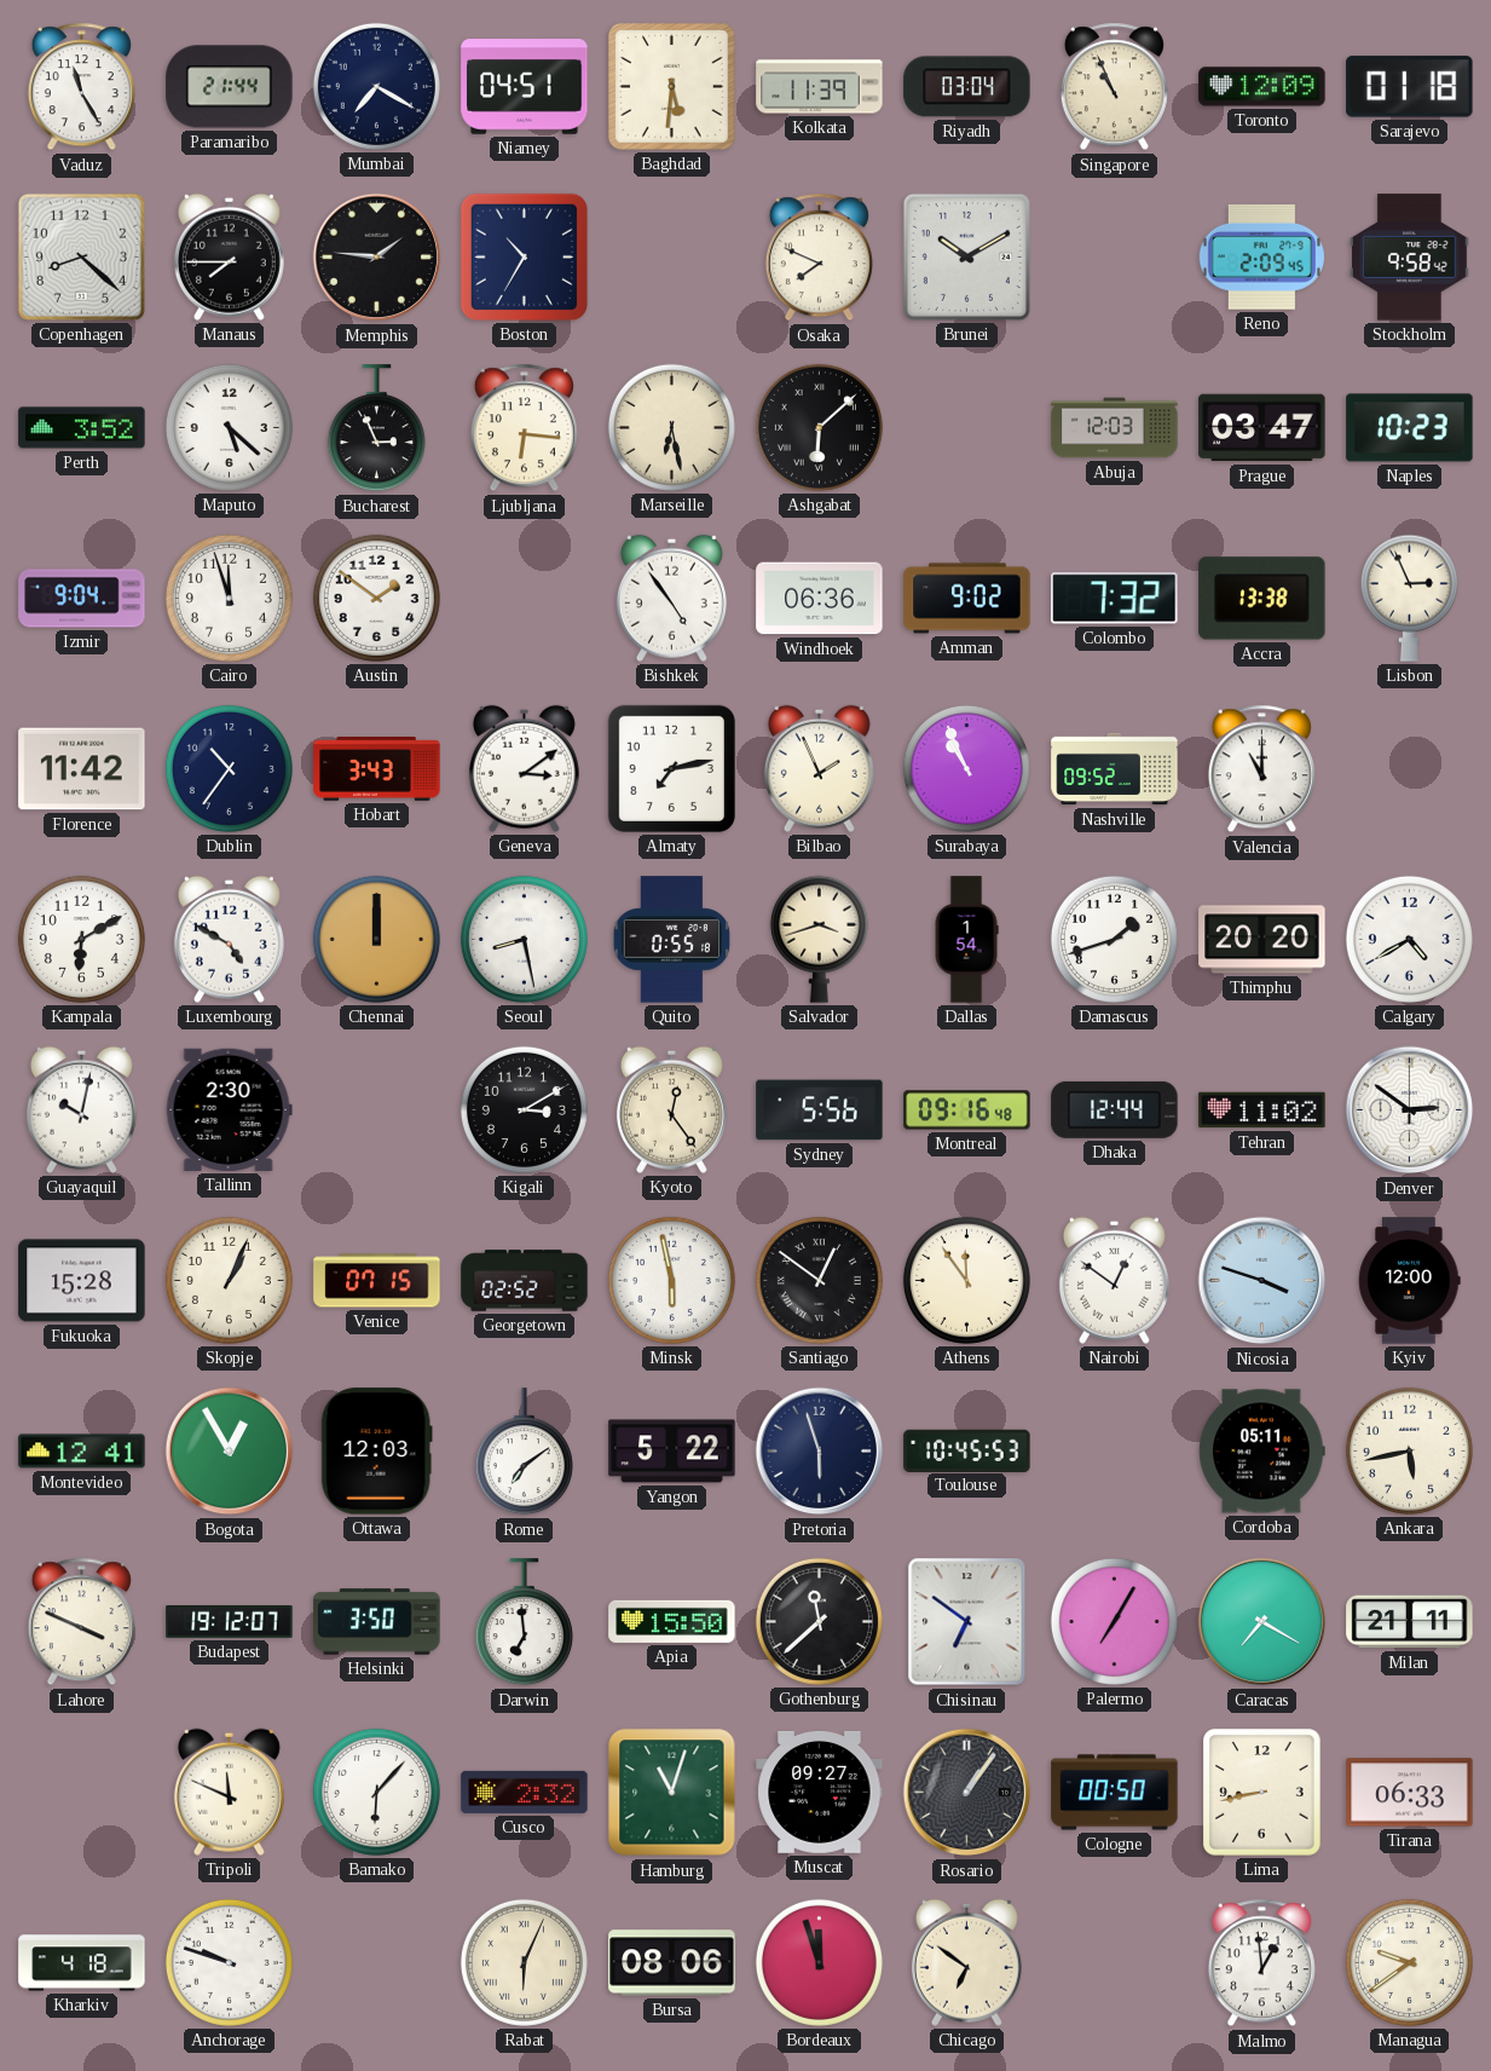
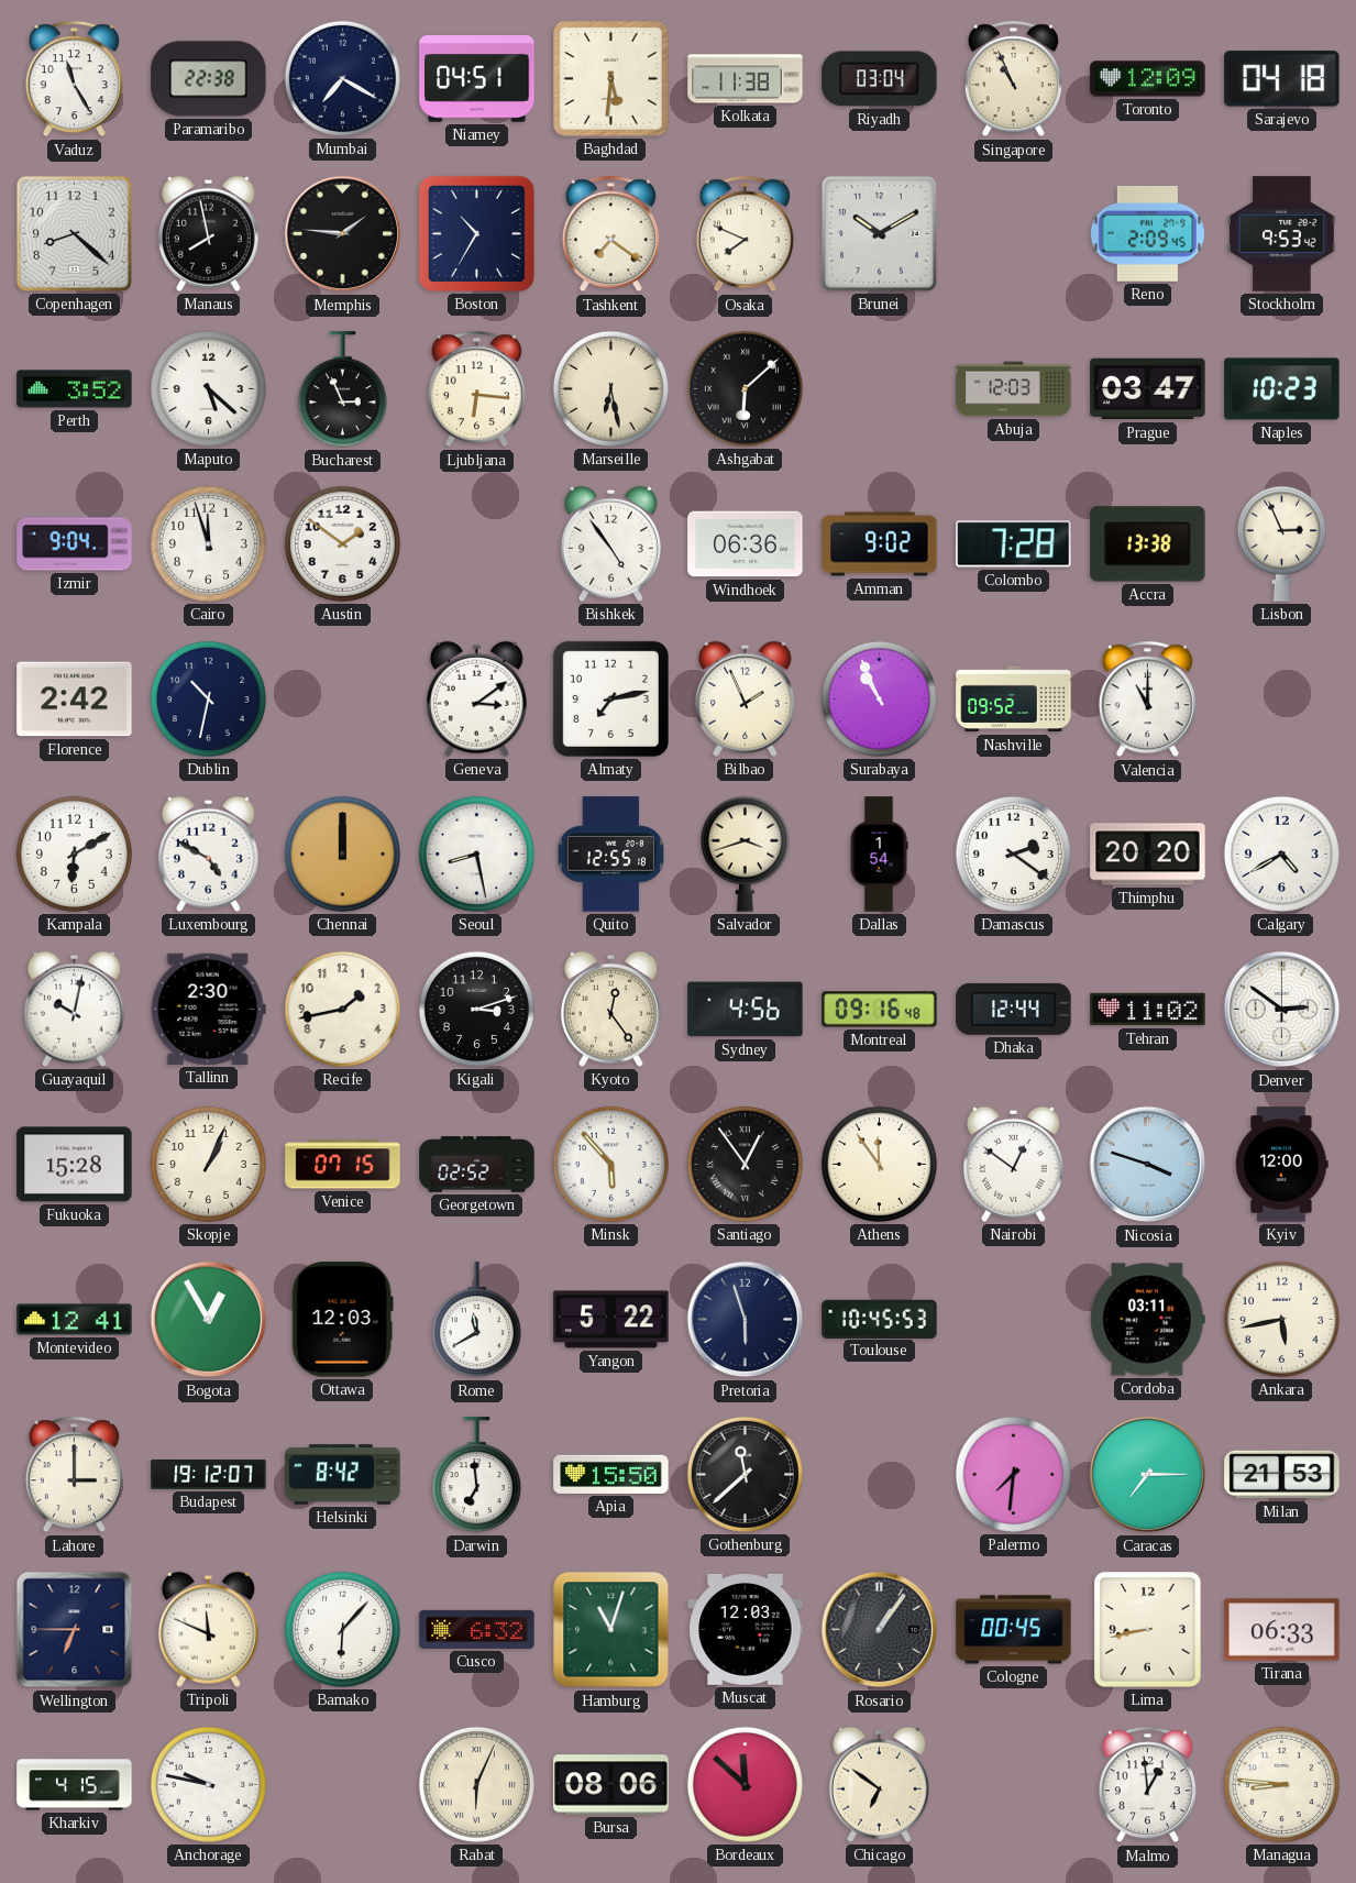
Paramaribo: 21:44 -> 22:38 (209, 79)
Kolkata: 11:39 -> 11:38 (746, 79)
Sarajevo: 01:18 -> 04:18 (1282, 79)
Manaus: 7:45 -> 7:58 (208, 233)
Tashkent: none -> 7:21 (610, 234)
Stockholm: 9:58 -> 9:53 (1281, 234)
Colombo: 7:32 -> 7:28 (1014, 544)
Florence: 11:42 -> 2:42 (75, 700)
Dublin: 10:36 -> 10:32 (208, 698)
Hobart: 3:43 -> none (377, 769)
Quito: 0:55 -> 12:55 (611, 855)
Damascus: 1:42 -> 2:21 (1013, 854)
Recife: none -> 1:43 (342, 1009)
Kigali: 3:10 -> 3:12 (476, 1009)
Sydney: 5:56 -> 4:56 (746, 1010)
Minsk: 5:58 -> 5:53 (610, 1164)
Santiago: 12:51 -> 12:54 (745, 1164)
Rome: 7:09 -> 11:40 (476, 1320)
Cordoba: 05:11 -> 03:11 (1148, 1320)
Lahore: 3:49 -> 3:00 (74, 1475)
Helsinki: 3:50 -> 8:42 (343, 1475)
Chisinau: 6:51 -> none (967, 1622)
Palermo: 7:05 -> 7:31 (1013, 1474)
Caracas: 7:20 -> 7:15 (1148, 1475)
Milan: 21:11 -> 21:53 (1282, 1475)
Wellington: none -> 6:45 (75, 1630)
Cusco: 2:32 -> 6:32 (477, 1629)
Muscat: 09:27 -> 12:03 (746, 1629)
Cologne: 00:50 -> 00:45 (1014, 1630)
Kharkiv: 4:18 -> 4:15 (75, 1785)
Anchorage: 9:48 -> 9:47 (208, 1784)
Bordeaux: 11:57 -> 11:52 (745, 1784)
Managua: 9:39 -> 8:46 (1281, 1784)
